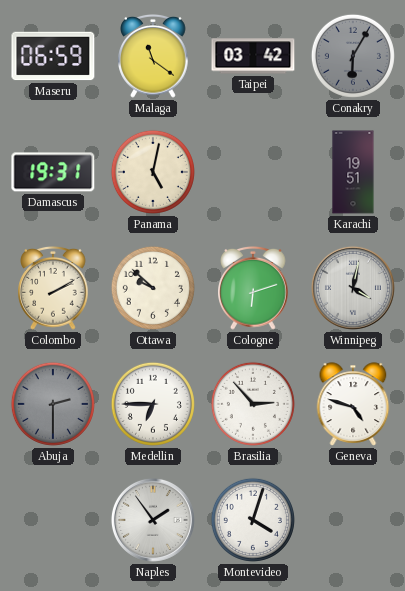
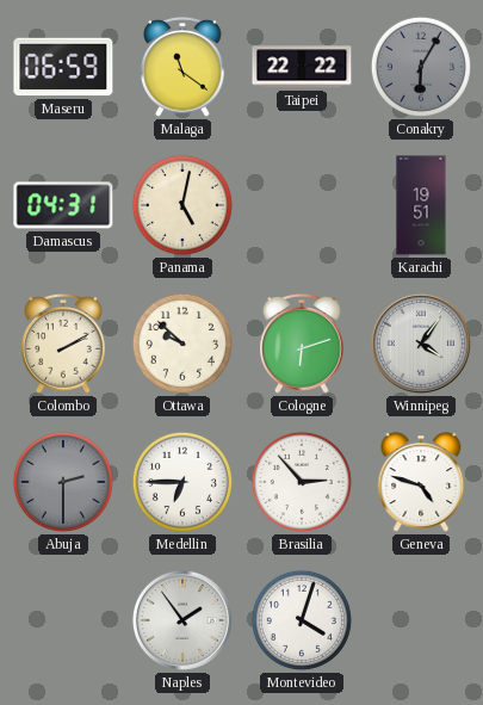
Taipei: 03:42 -> 22:22 (302, 67)
Damascus: 19:31 -> 04:31 (63, 205)
Winnipeg: 4:02 -> 4:06 (421, 344)
